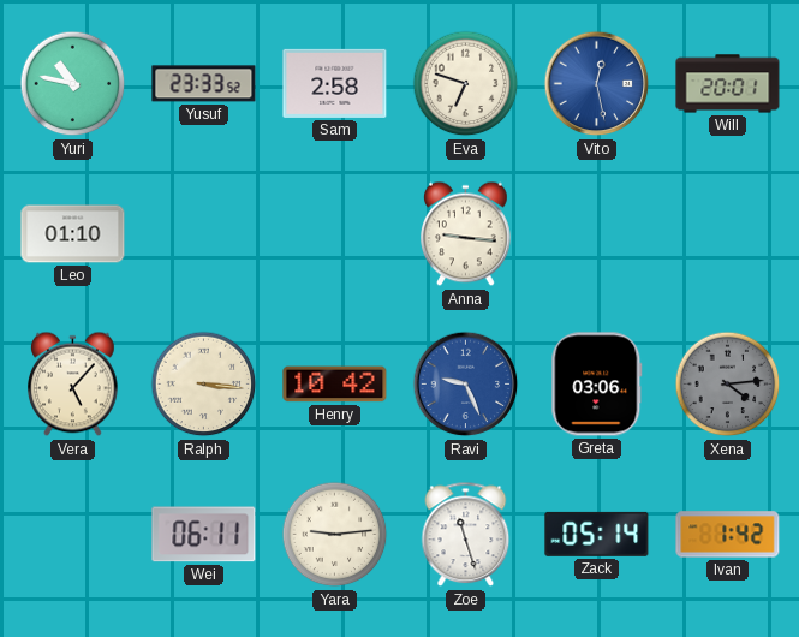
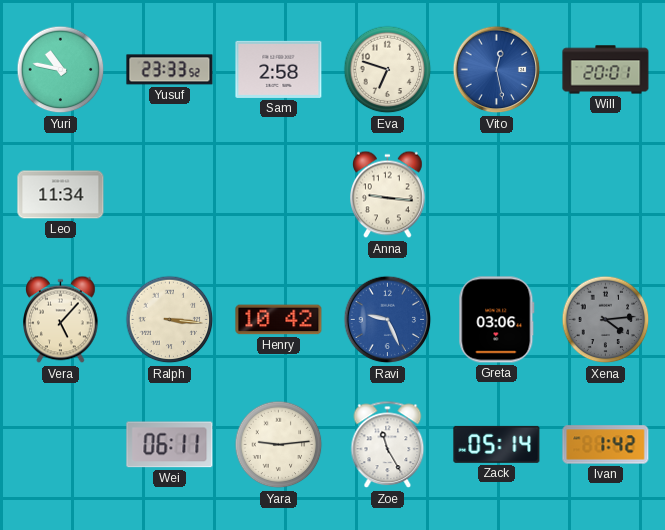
Leo: 01:10 -> 11:34 (61, 195)
Zoe: 11:27 -> 11:25 (388, 445)
